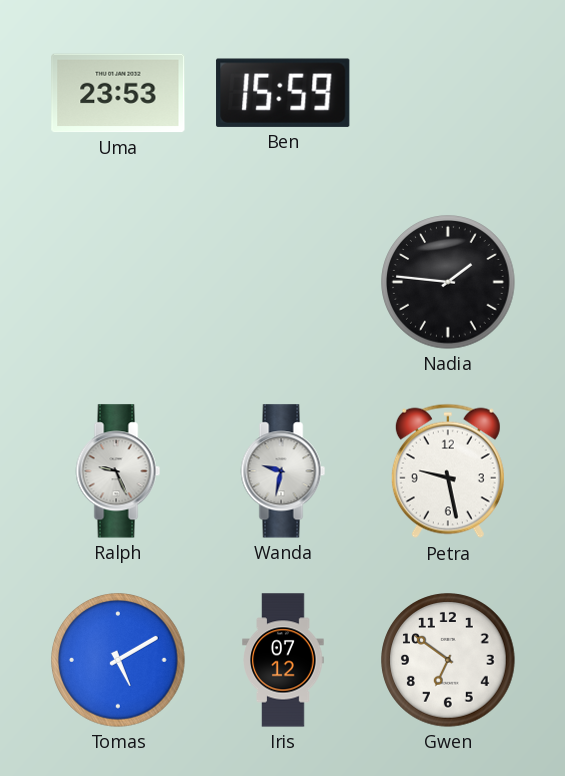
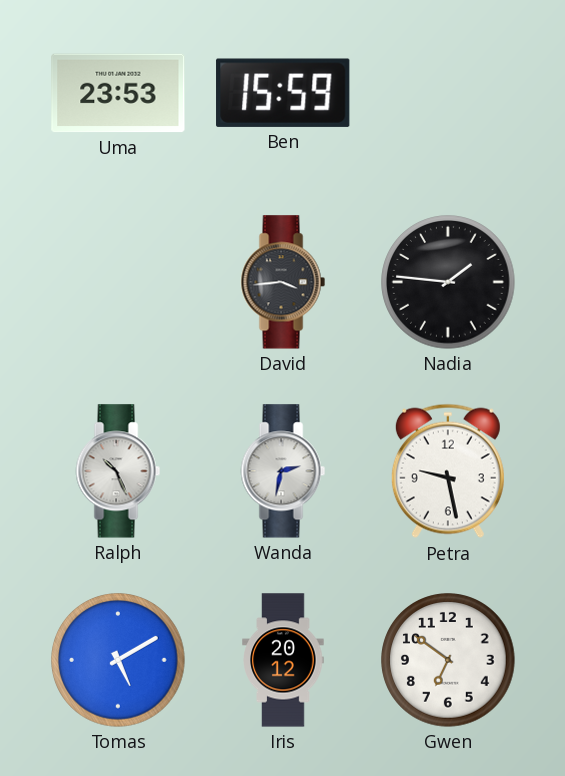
David: none -> 3:44 (283, 282)
Ralph: 9:26 -> 10:26 (118, 471)
Wanda: 9:32 -> 2:32 (283, 471)
Iris: 07:12 -> 20:12 (283, 660)
